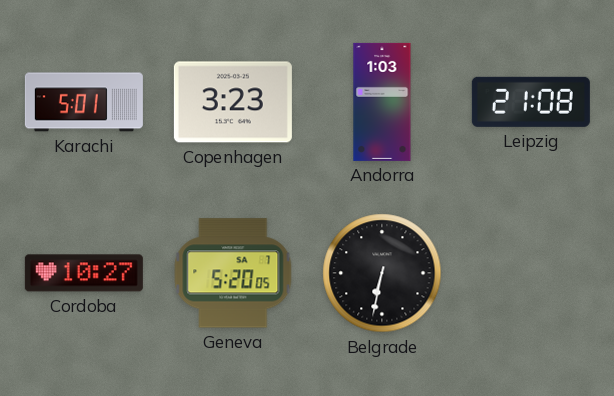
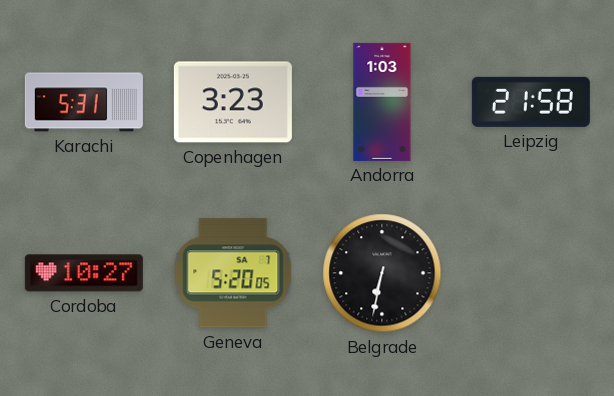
Karachi: 5:01 -> 5:31 (84, 102)
Leipzig: 21:08 -> 21:58 (531, 102)
